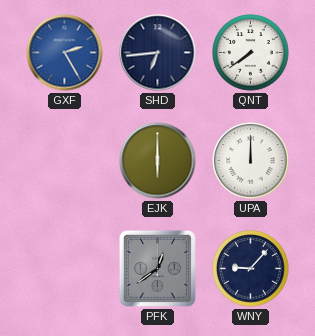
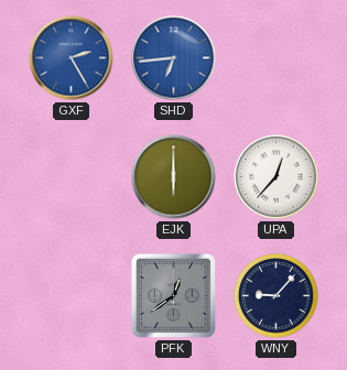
SHD dial: navy -> blue (174, 58)
QNT: 7:39 -> none (251, 53)
UPA: 12:00 -> 12:37 (276, 177)
